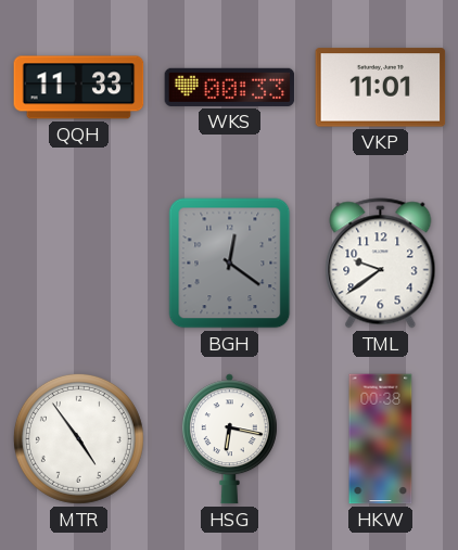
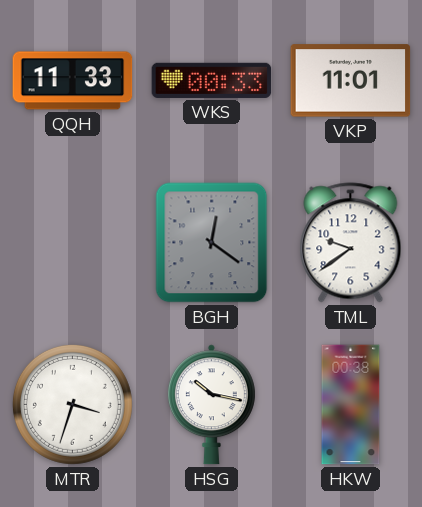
MTR: 4:54 -> 3:33 (72, 404)
HSG: 6:17 -> 10:17 (211, 405)
